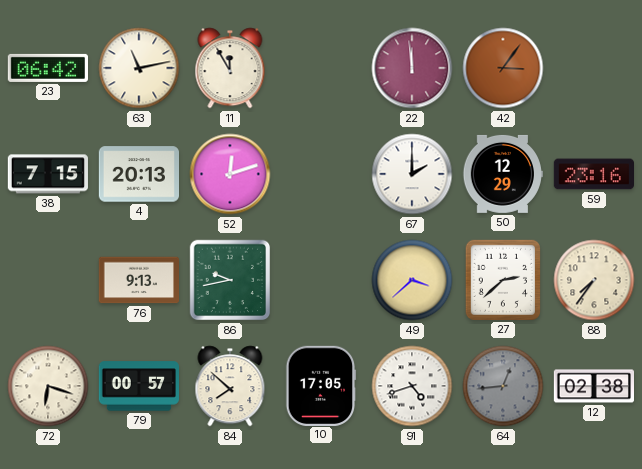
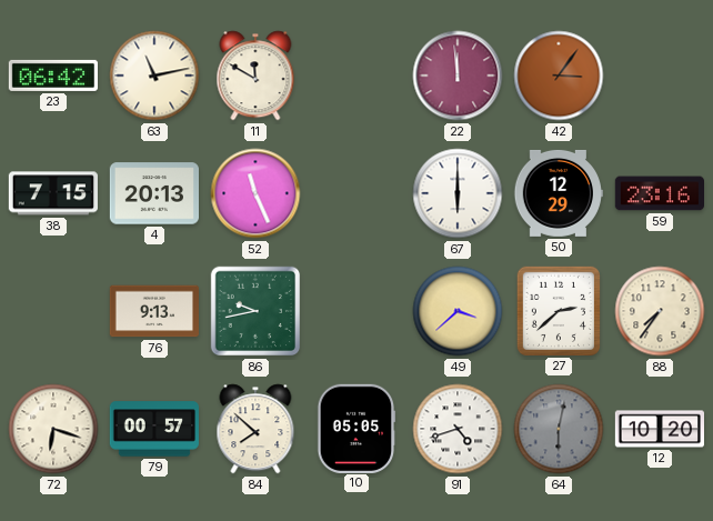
11: 11:55 -> 11:50 (255, 76)
52: 12:12 -> 11:26 (255, 193)
67: 2:00 -> 6:00 (458, 193)
10: 17:05 -> 05:05 (356, 428)
64: 12:44 -> 6:02 (559, 429)
12: 02:38 -> 10:20 (659, 429)
